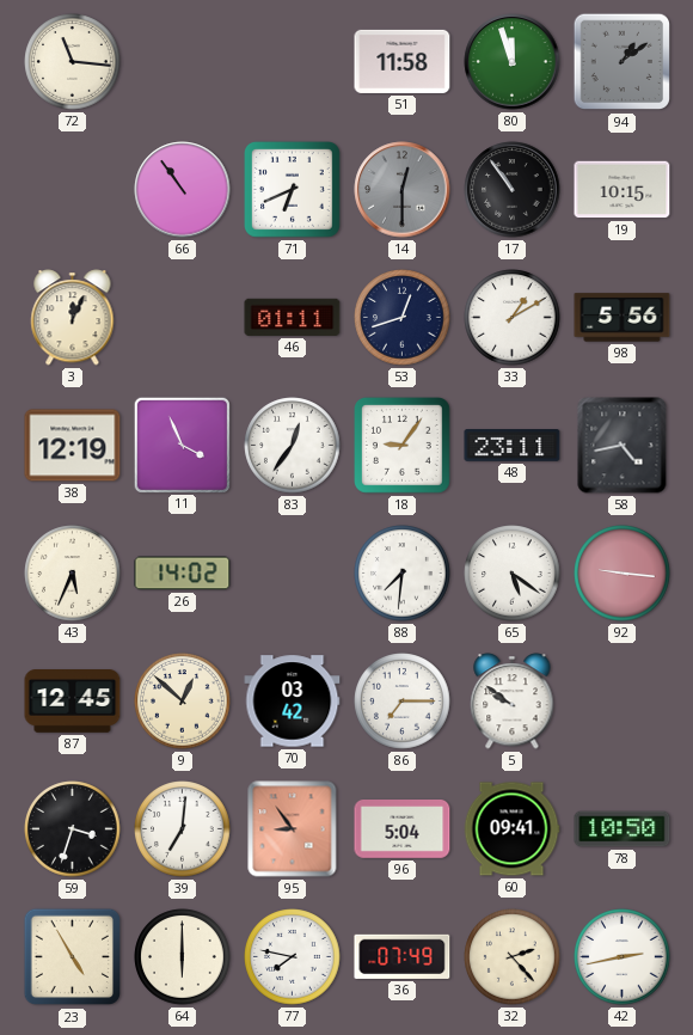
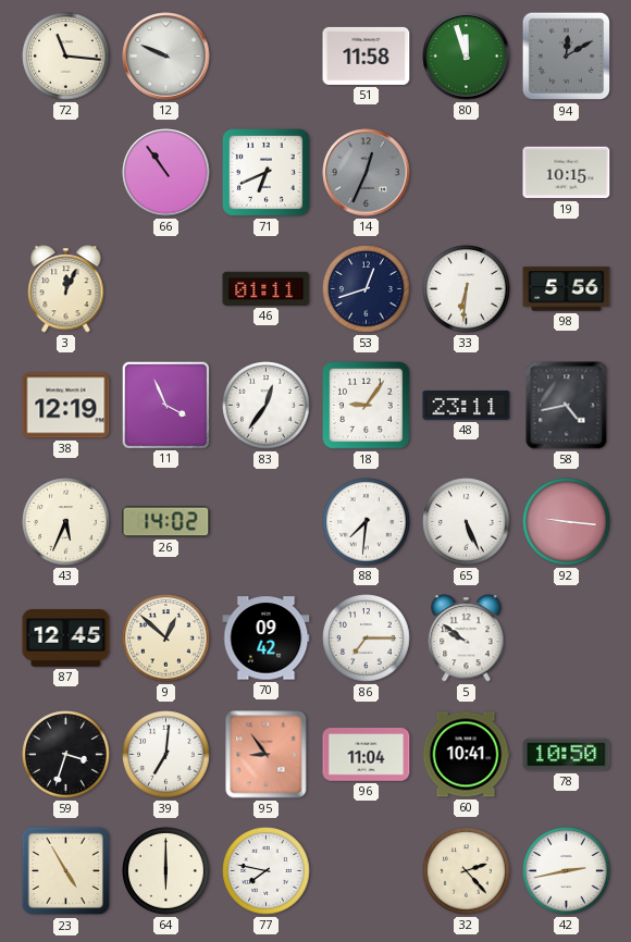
12: none -> 9:49 (166, 57)
94: 1:09 -> 12:10 (567, 57)
14: 12:30 -> 12:34 (367, 173)
17: 10:54 -> none (513, 190)
33: 1:10 -> 6:31 (467, 289)
65: 5:21 -> 5:26 (467, 522)
70: 03:42 -> 09:42 (267, 639)
96: 5:04 -> 11:04 (367, 755)
60: 09:41 -> 10:41 (466, 755)
36: 07:49 -> none (403, 956)
